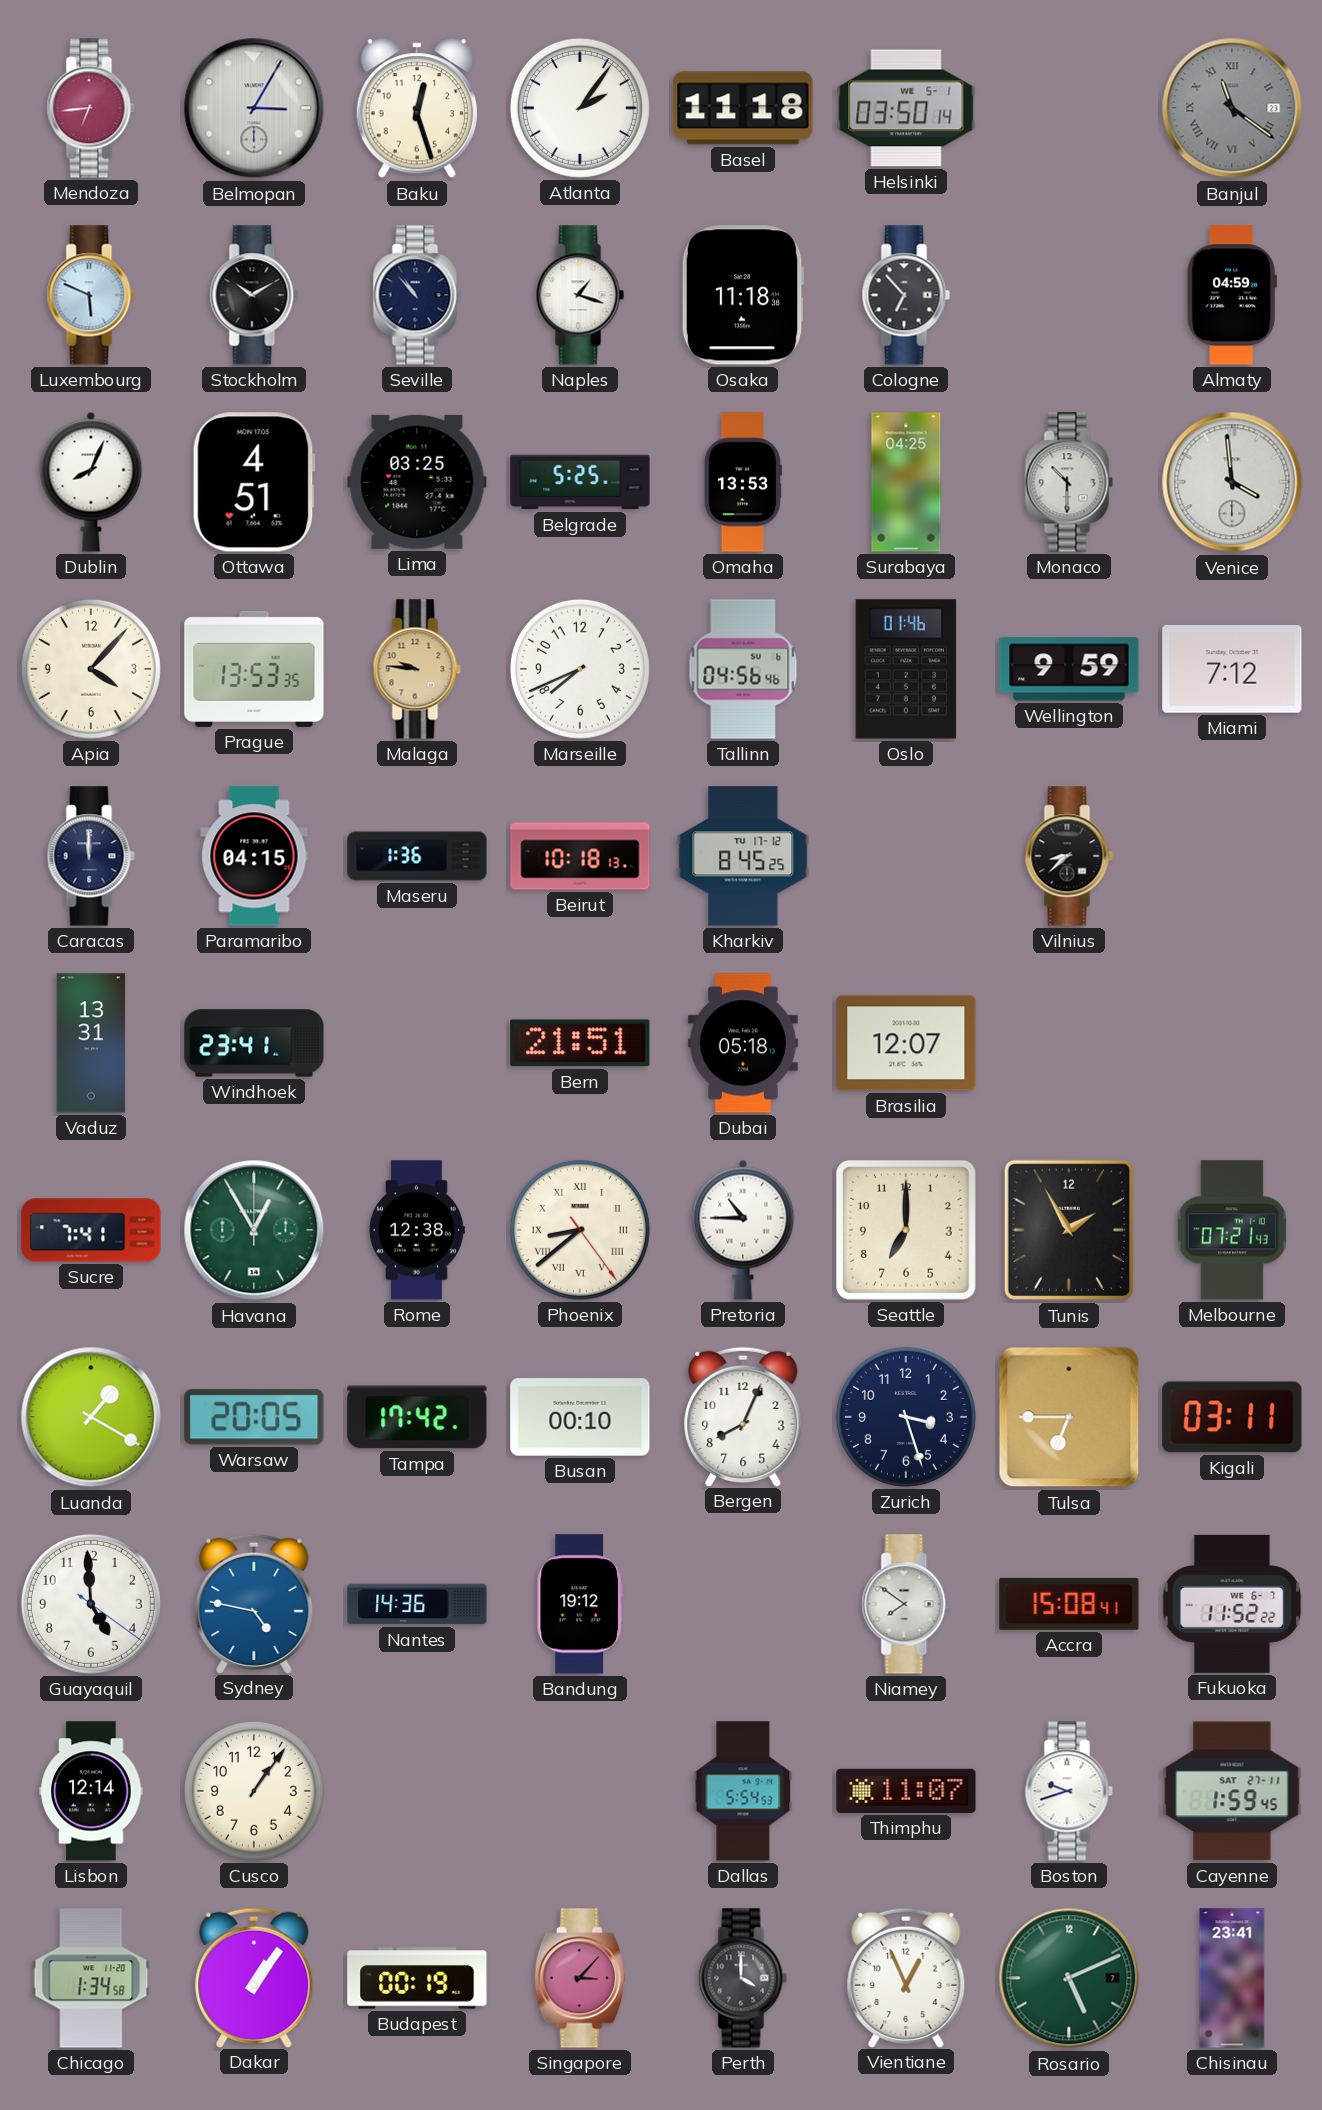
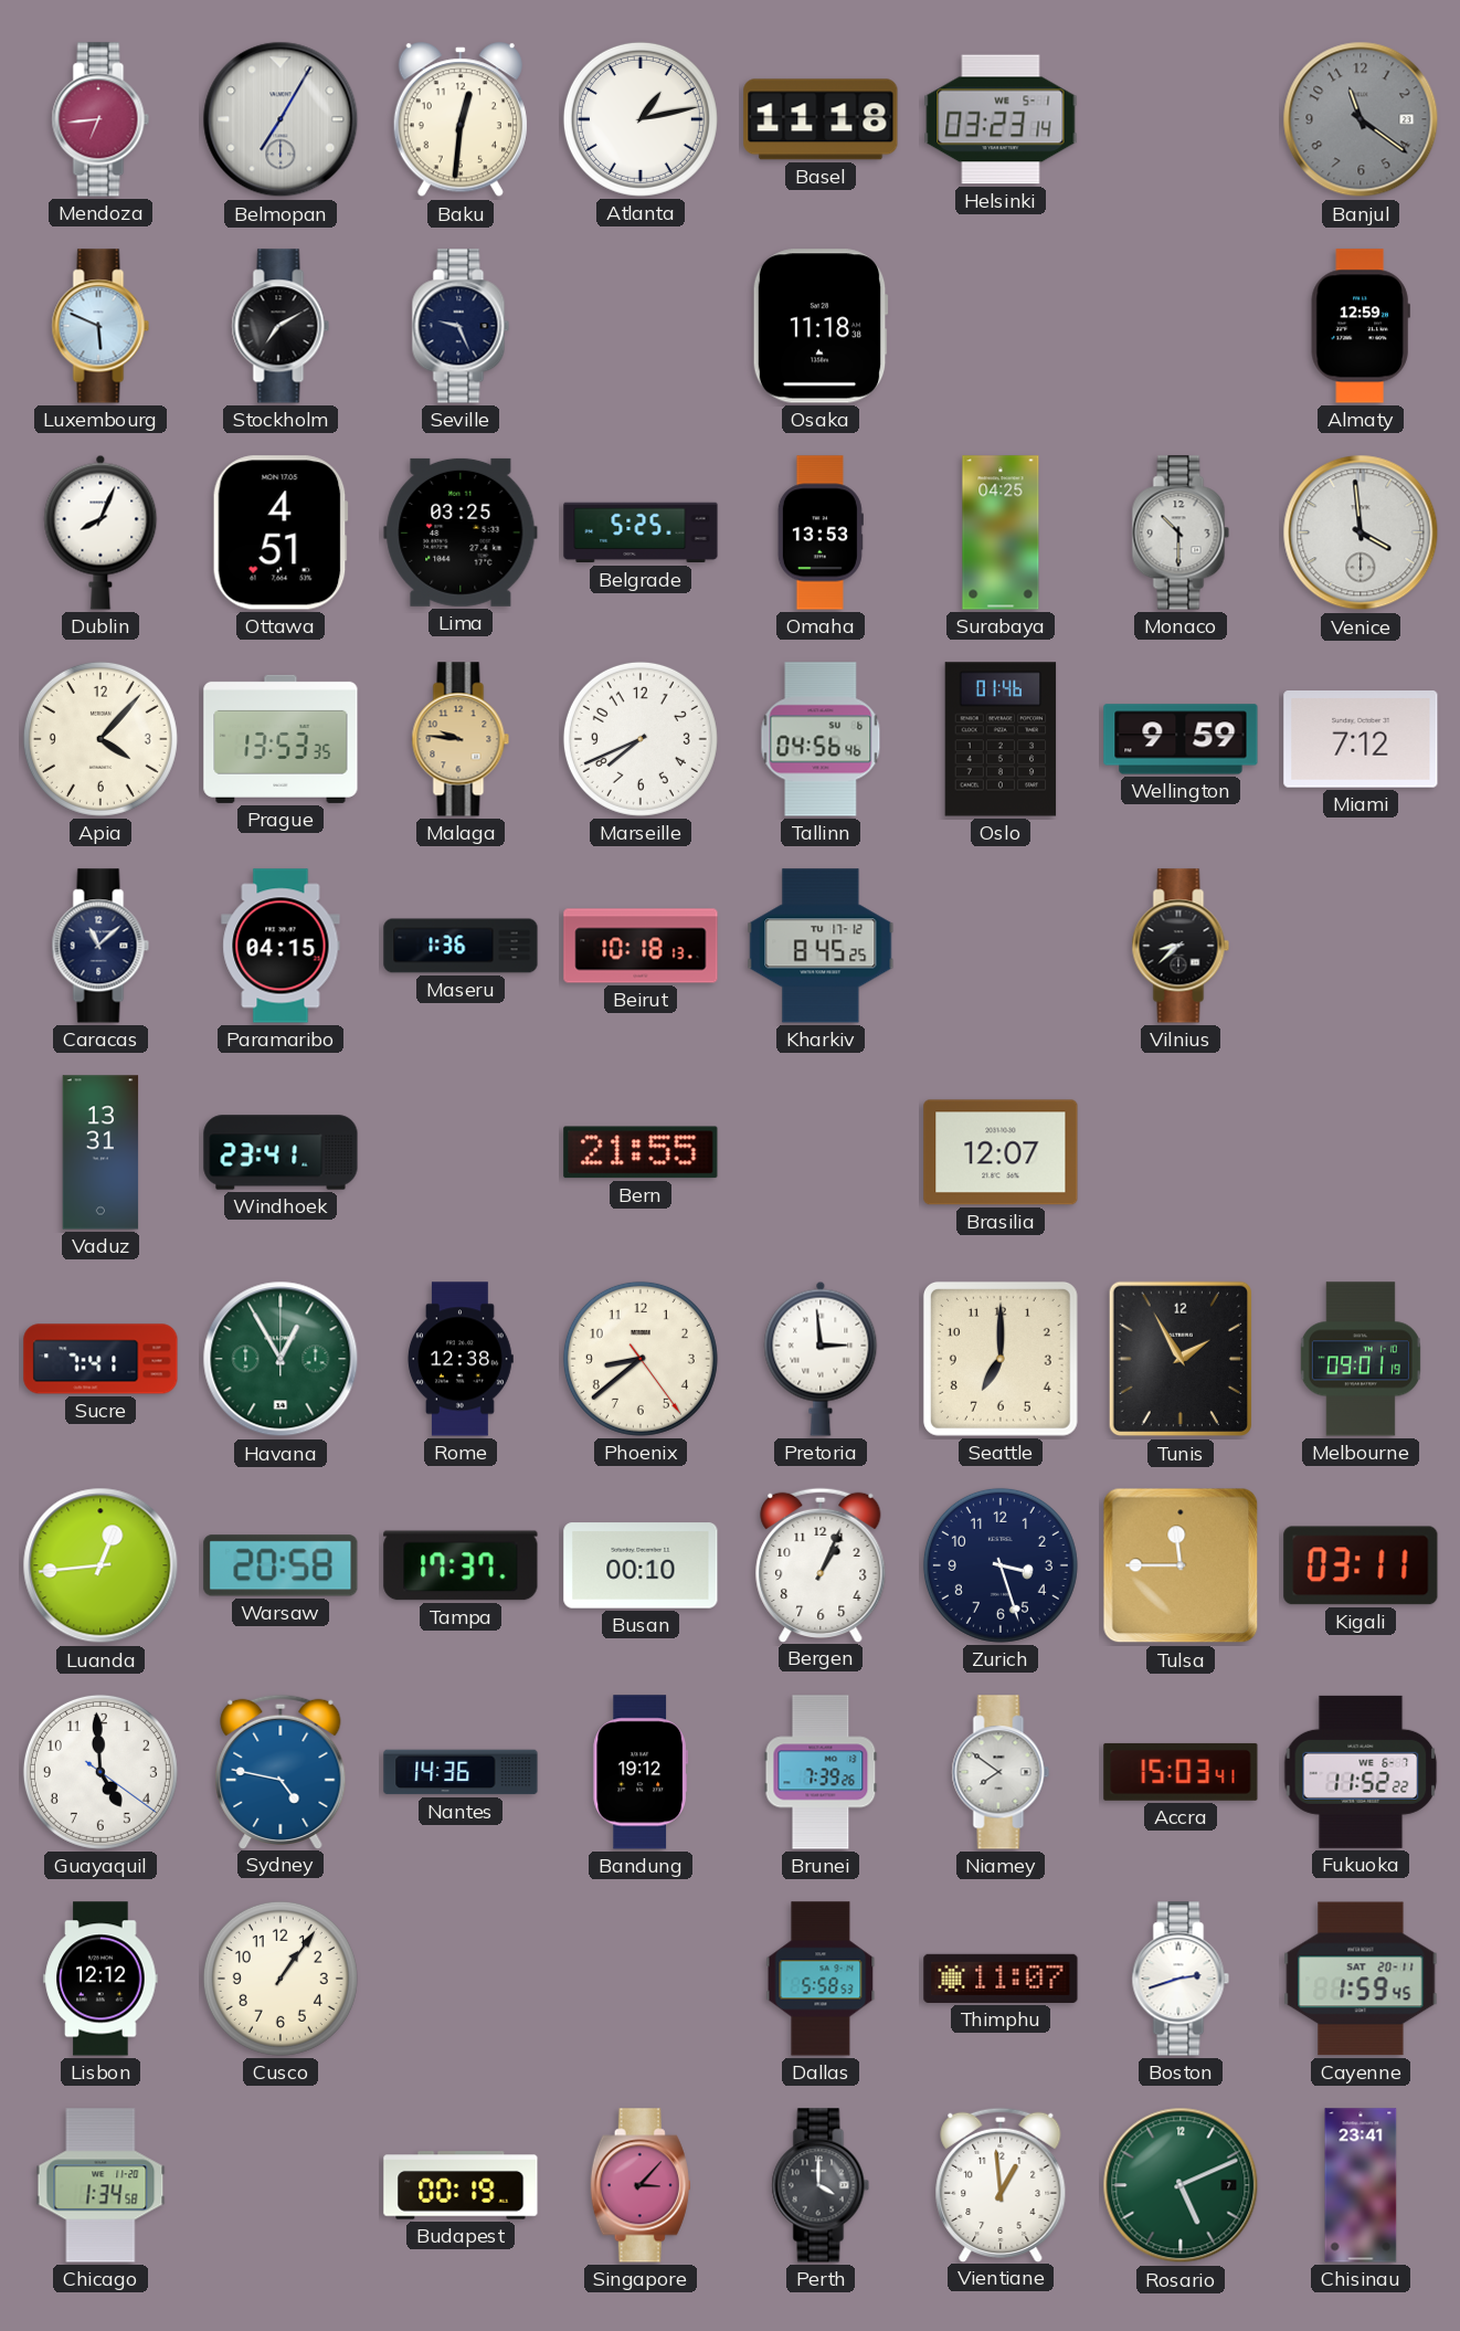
Belmopan: 3:05 -> 7:05 (281, 119)
Baku: 12:27 -> 12:31 (461, 120)
Atlanta: 2:06 -> 1:13 (641, 119)
Helsinki: 03:50 -> 03:23 (1001, 119)
Banjul numerals: Roman -> Arabic (1361, 119)
Stockholm: 10:10 -> 7:10 (281, 326)
Seville: 10:53 -> 9:26 (461, 326)
Naples: 1:18 -> none (580, 295)
Cologne: 6:53 -> none (906, 295)
Almaty: 04:59 -> 12:59 (1361, 326)
Caracas: 12:00 -> 11:08 (100, 946)
Bern: 21:51 -> 21:55 (641, 1152)
Dubai: 05:18 -> none (743, 1043)
Phoenix numerals: Roman -> Arabic (641, 1359)
Pretoria: 10:45 -> 2:59 (821, 1359)
Melbourne: 07:21 -> 09:01 (1361, 1359)
Luanda: 1:20 -> 12:44 (100, 1565)
Warsaw: 20:05 -> 20:58 (281, 1565)
Tampa: 17:42 -> 17:37 (461, 1565)
Bergen: 8:04 -> 1:04 (821, 1564)
Tulsa: 6:45 -> 11:45 (1181, 1565)
Brunei: none -> 7:39 (821, 1772)
Accra: 15:08 -> 15:03 (1181, 1772)
Lisbon: 12:14 -> 12:12 (100, 1979)
Dallas: 5:54 -> 5:58 (821, 1979)
Boston: 9:42 -> 2:42 (1181, 1979)
Cayenne date: SAT 27-11 -> SAT 20-11 (1361, 1979)
Dakar: 1:06 -> none (254, 1977)
Vientiane: 12:56 -> 12:59 (1001, 2184)
